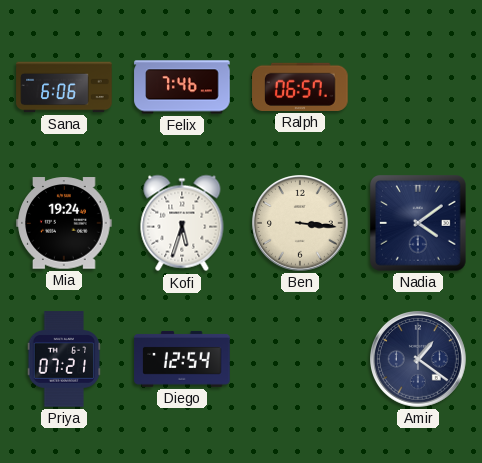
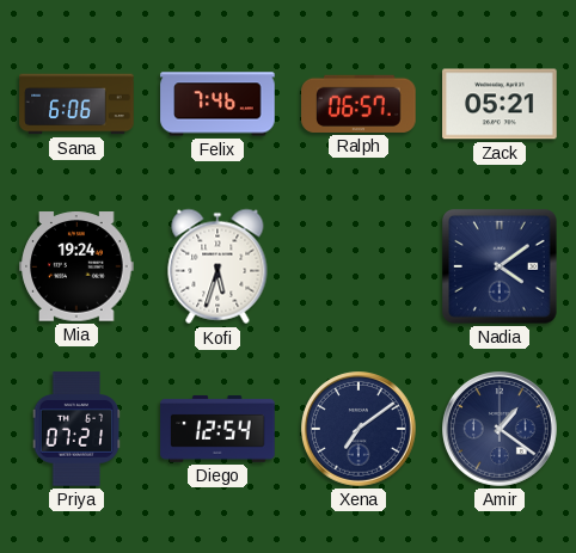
Zack: none -> 05:21 (500, 104)
Ben: 3:16 -> none (301, 224)
Xena: none -> 7:09 (360, 430)
